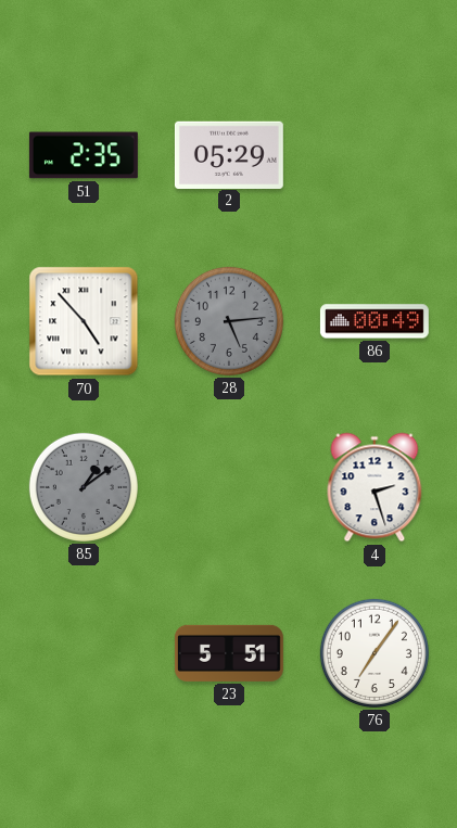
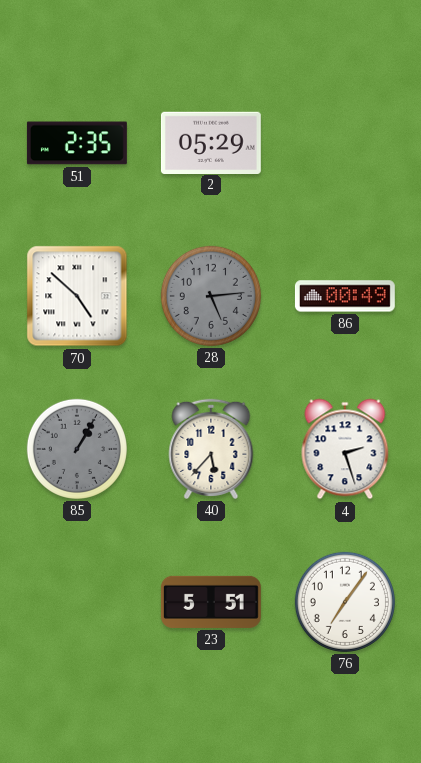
70: 4:53 -> 4:52 (77, 296)
85: 1:09 -> 1:05 (77, 449)
40: none -> 5:37 (211, 449)
